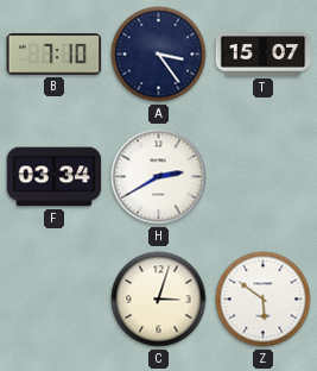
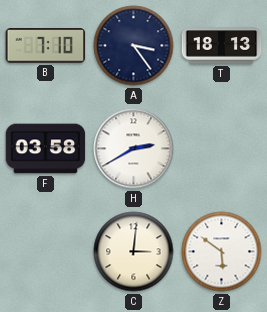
T: 15:07 -> 18:13 (222, 46)
F: 03:34 -> 03:58 (46, 149)
C: 3:03 -> 3:01 (134, 252)
